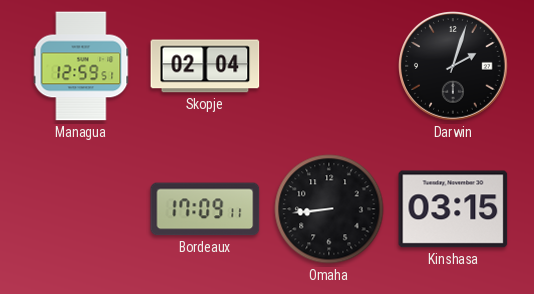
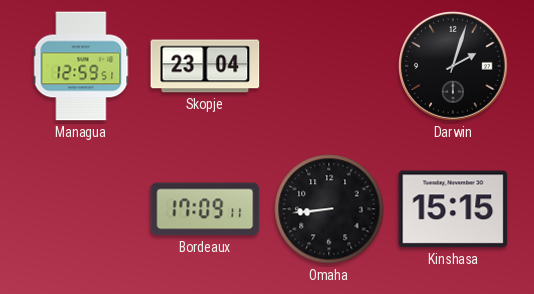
Skopje: 02:04 -> 23:04 (205, 66)
Kinshasa: 03:15 -> 15:15 (453, 209)
